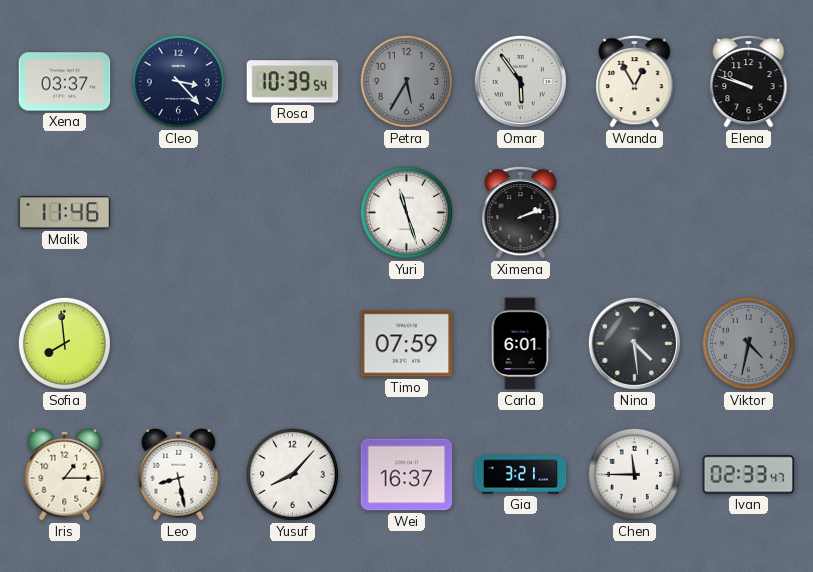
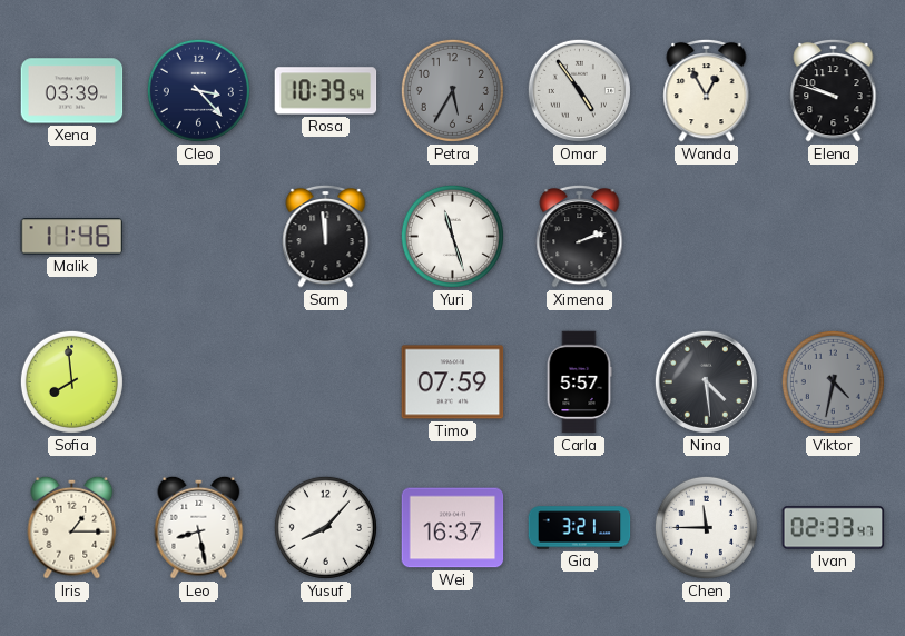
Xena: 03:37 -> 03:39 (72, 91)
Omar: 5:54 -> 4:54 (579, 90)
Sam: none -> 11:59 (326, 236)
Carla: 6:01 -> 5:57 (579, 382)
